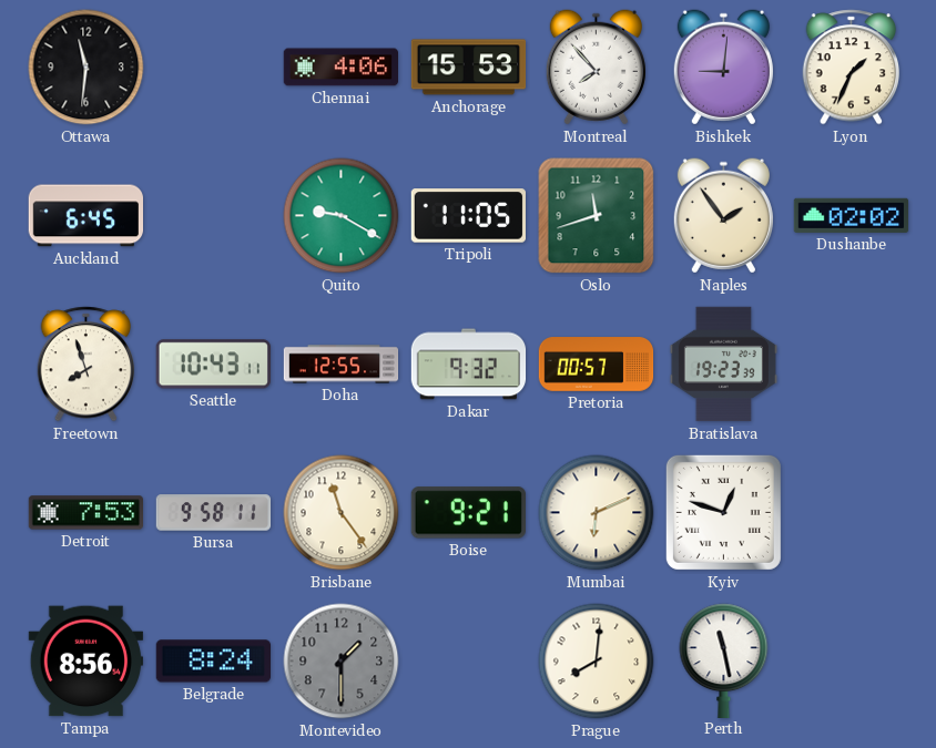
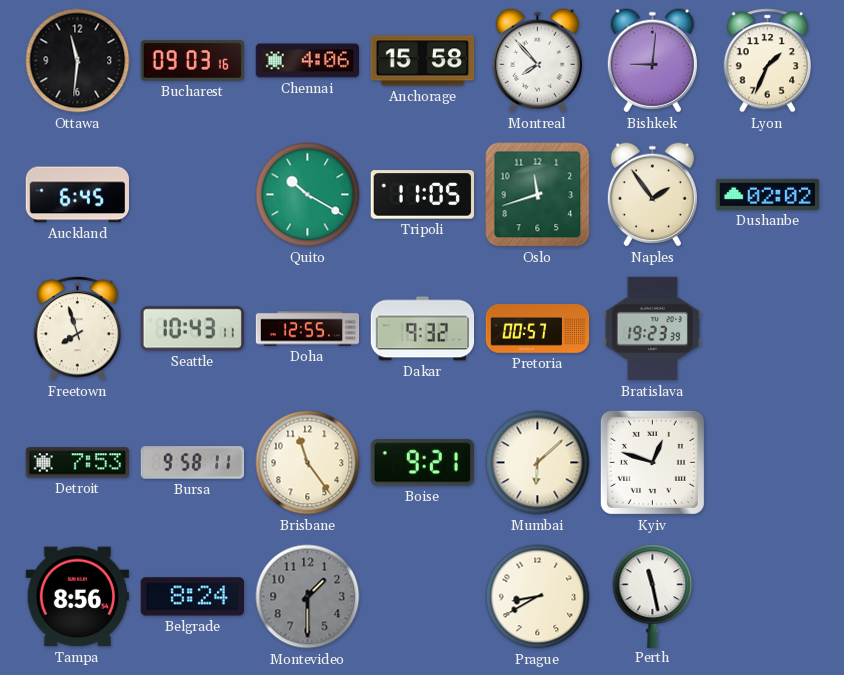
Bucharest: none -> 09:03 (192, 61)
Anchorage: 15:53 -> 15:58 (423, 61)
Quito: 9:20 -> 10:20 (308, 195)
Mumbai: 6:11 -> 6:08 (538, 463)
Prague: 8:01 -> 8:40 (538, 597)
